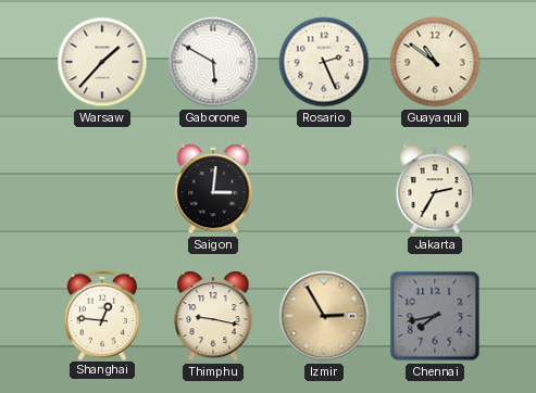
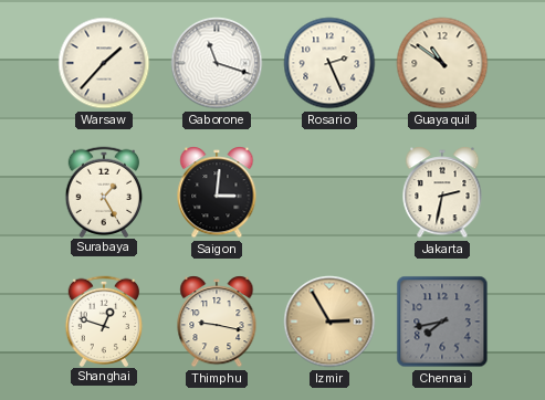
Gaborone: 5:50 -> 11:18 (217, 63)
Surabaya: none -> 1:25 (104, 191)
Jakarta: 2:35 -> 2:32 (442, 192)
Shanghai: 12:46 -> 12:48 (104, 320)
